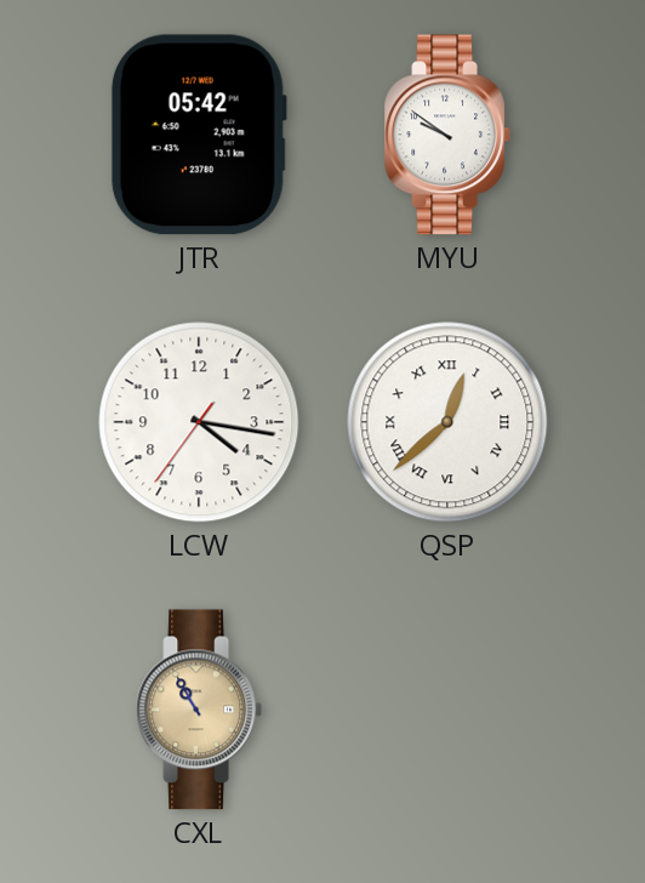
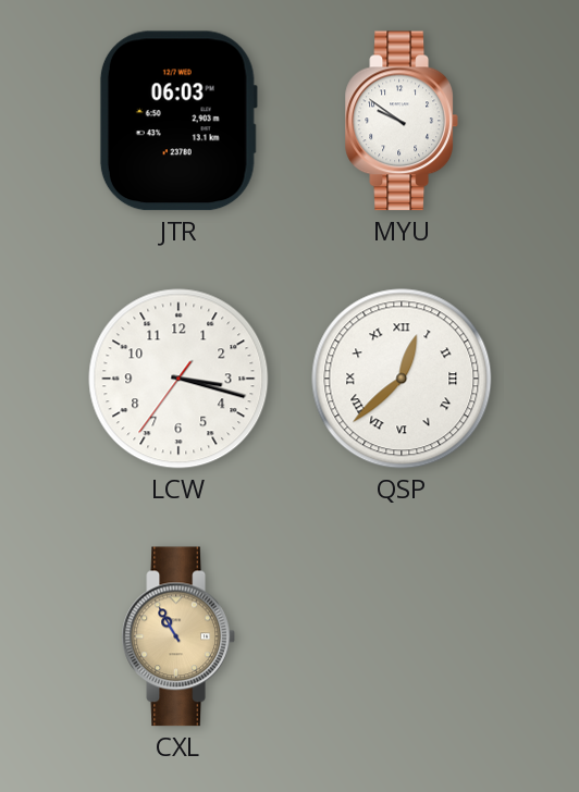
JTR: 05:42 -> 06:03 (178, 121)
LCW: 4:16 -> 3:17 (178, 379)
